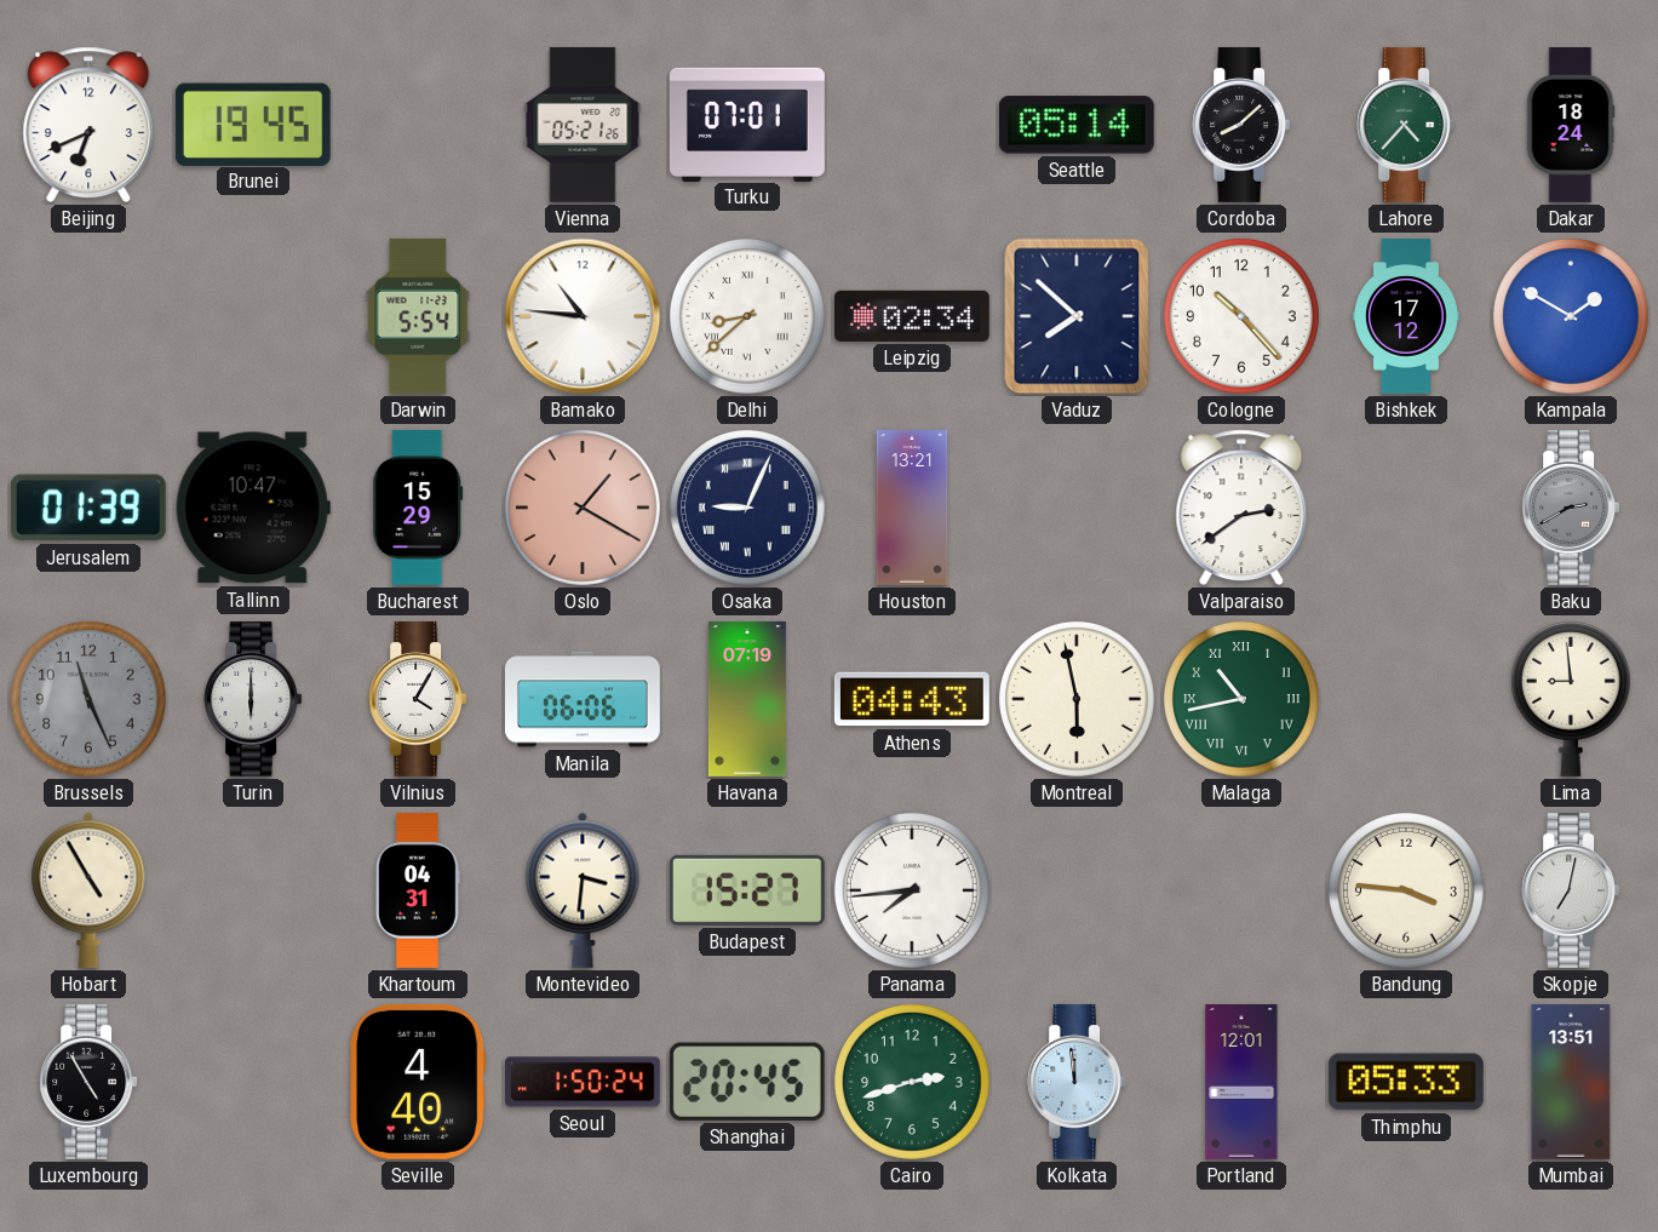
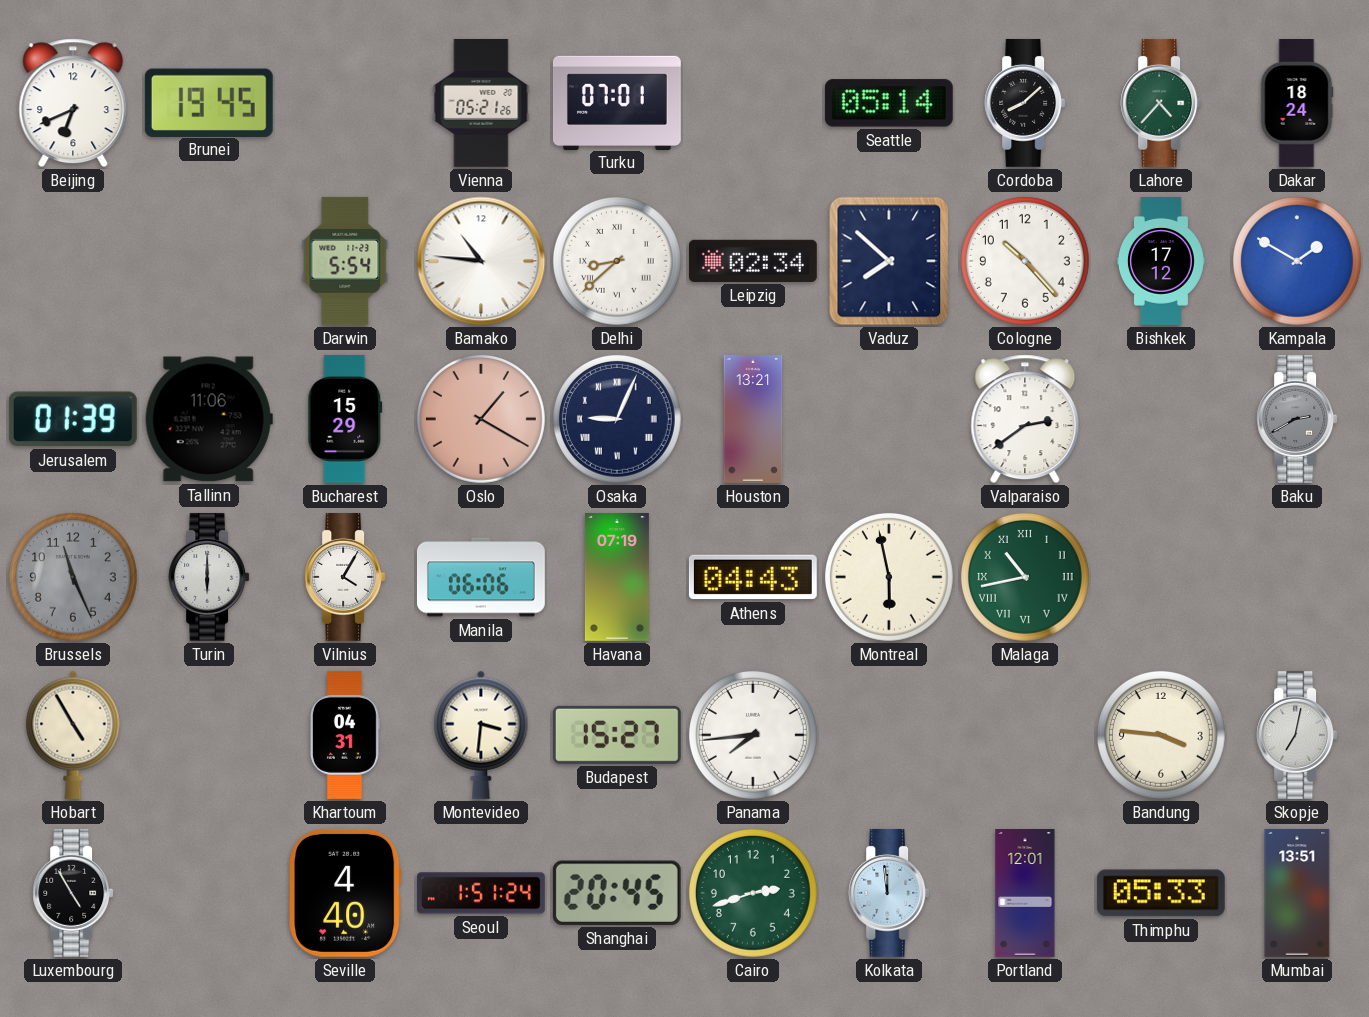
Tallinn: 10:47 -> 11:06 (209, 419)
Lima: 8:59 -> none (1571, 699)
Seoul: 1:50 -> 1:51 (481, 893)
